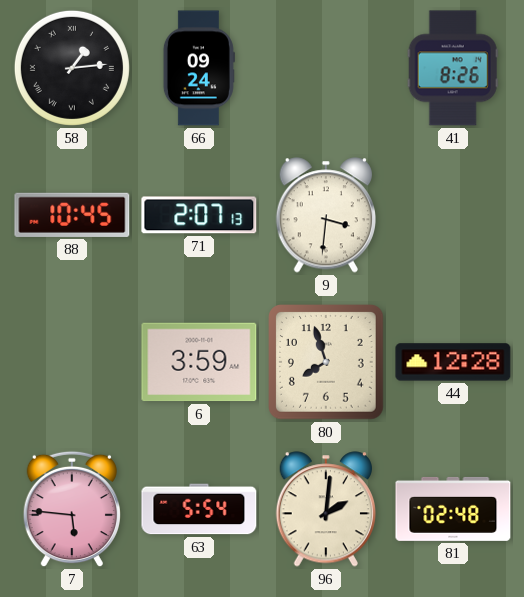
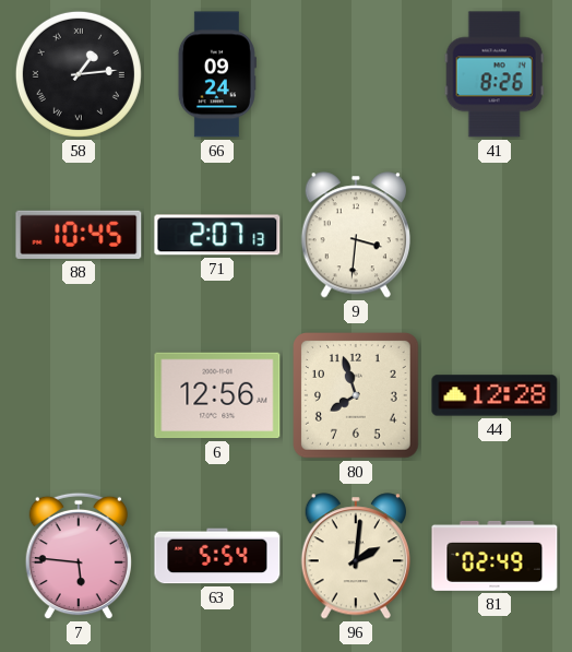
6: 3:59 -> 12:56 (217, 395)
81: 02:48 -> 02:49 (494, 556)
